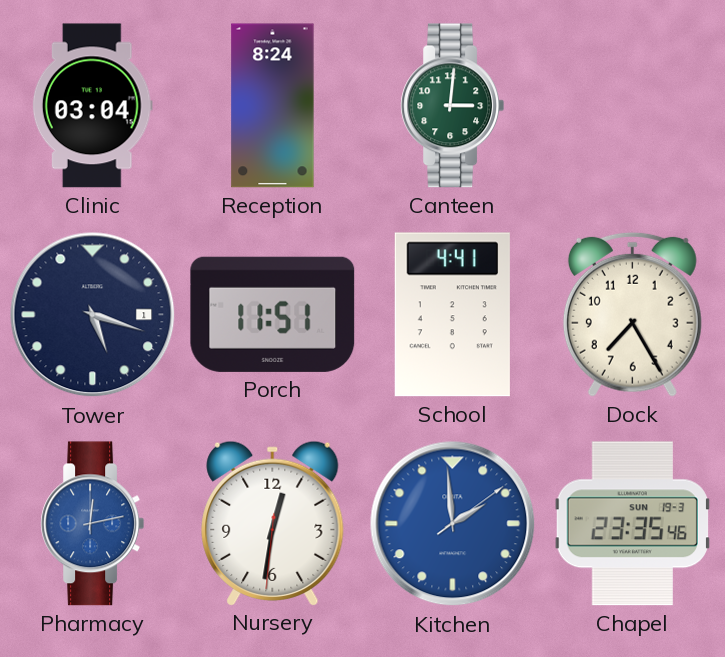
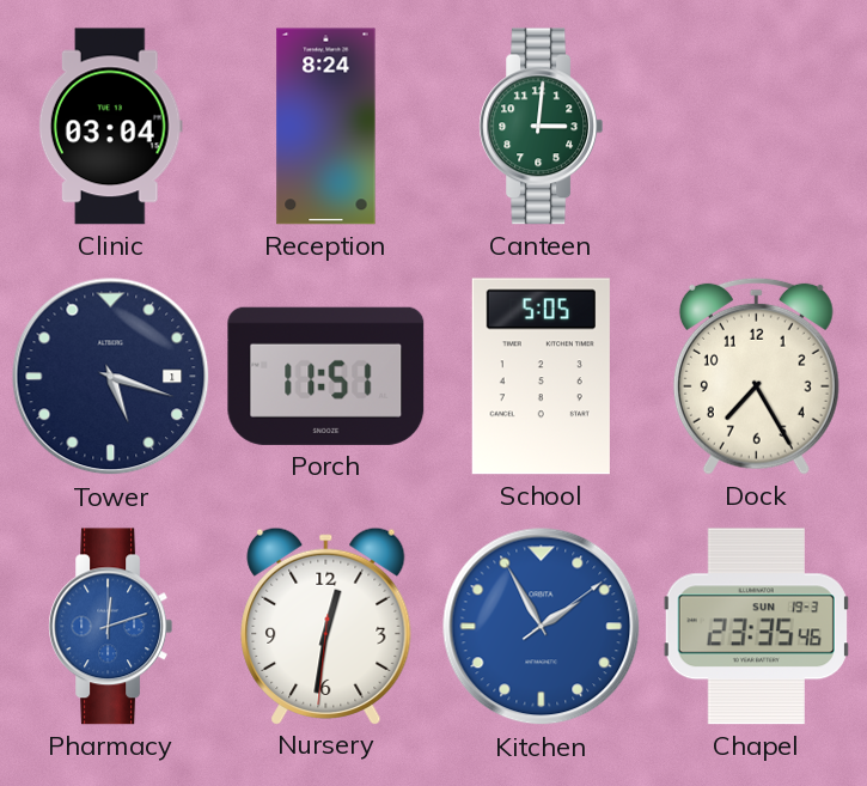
School: 4:41 -> 5:05 (541, 377)
Pharmacy: 12:13 -> 12:12 (111, 627)
Kitchen: 1:59 -> 1:55 (542, 627)
